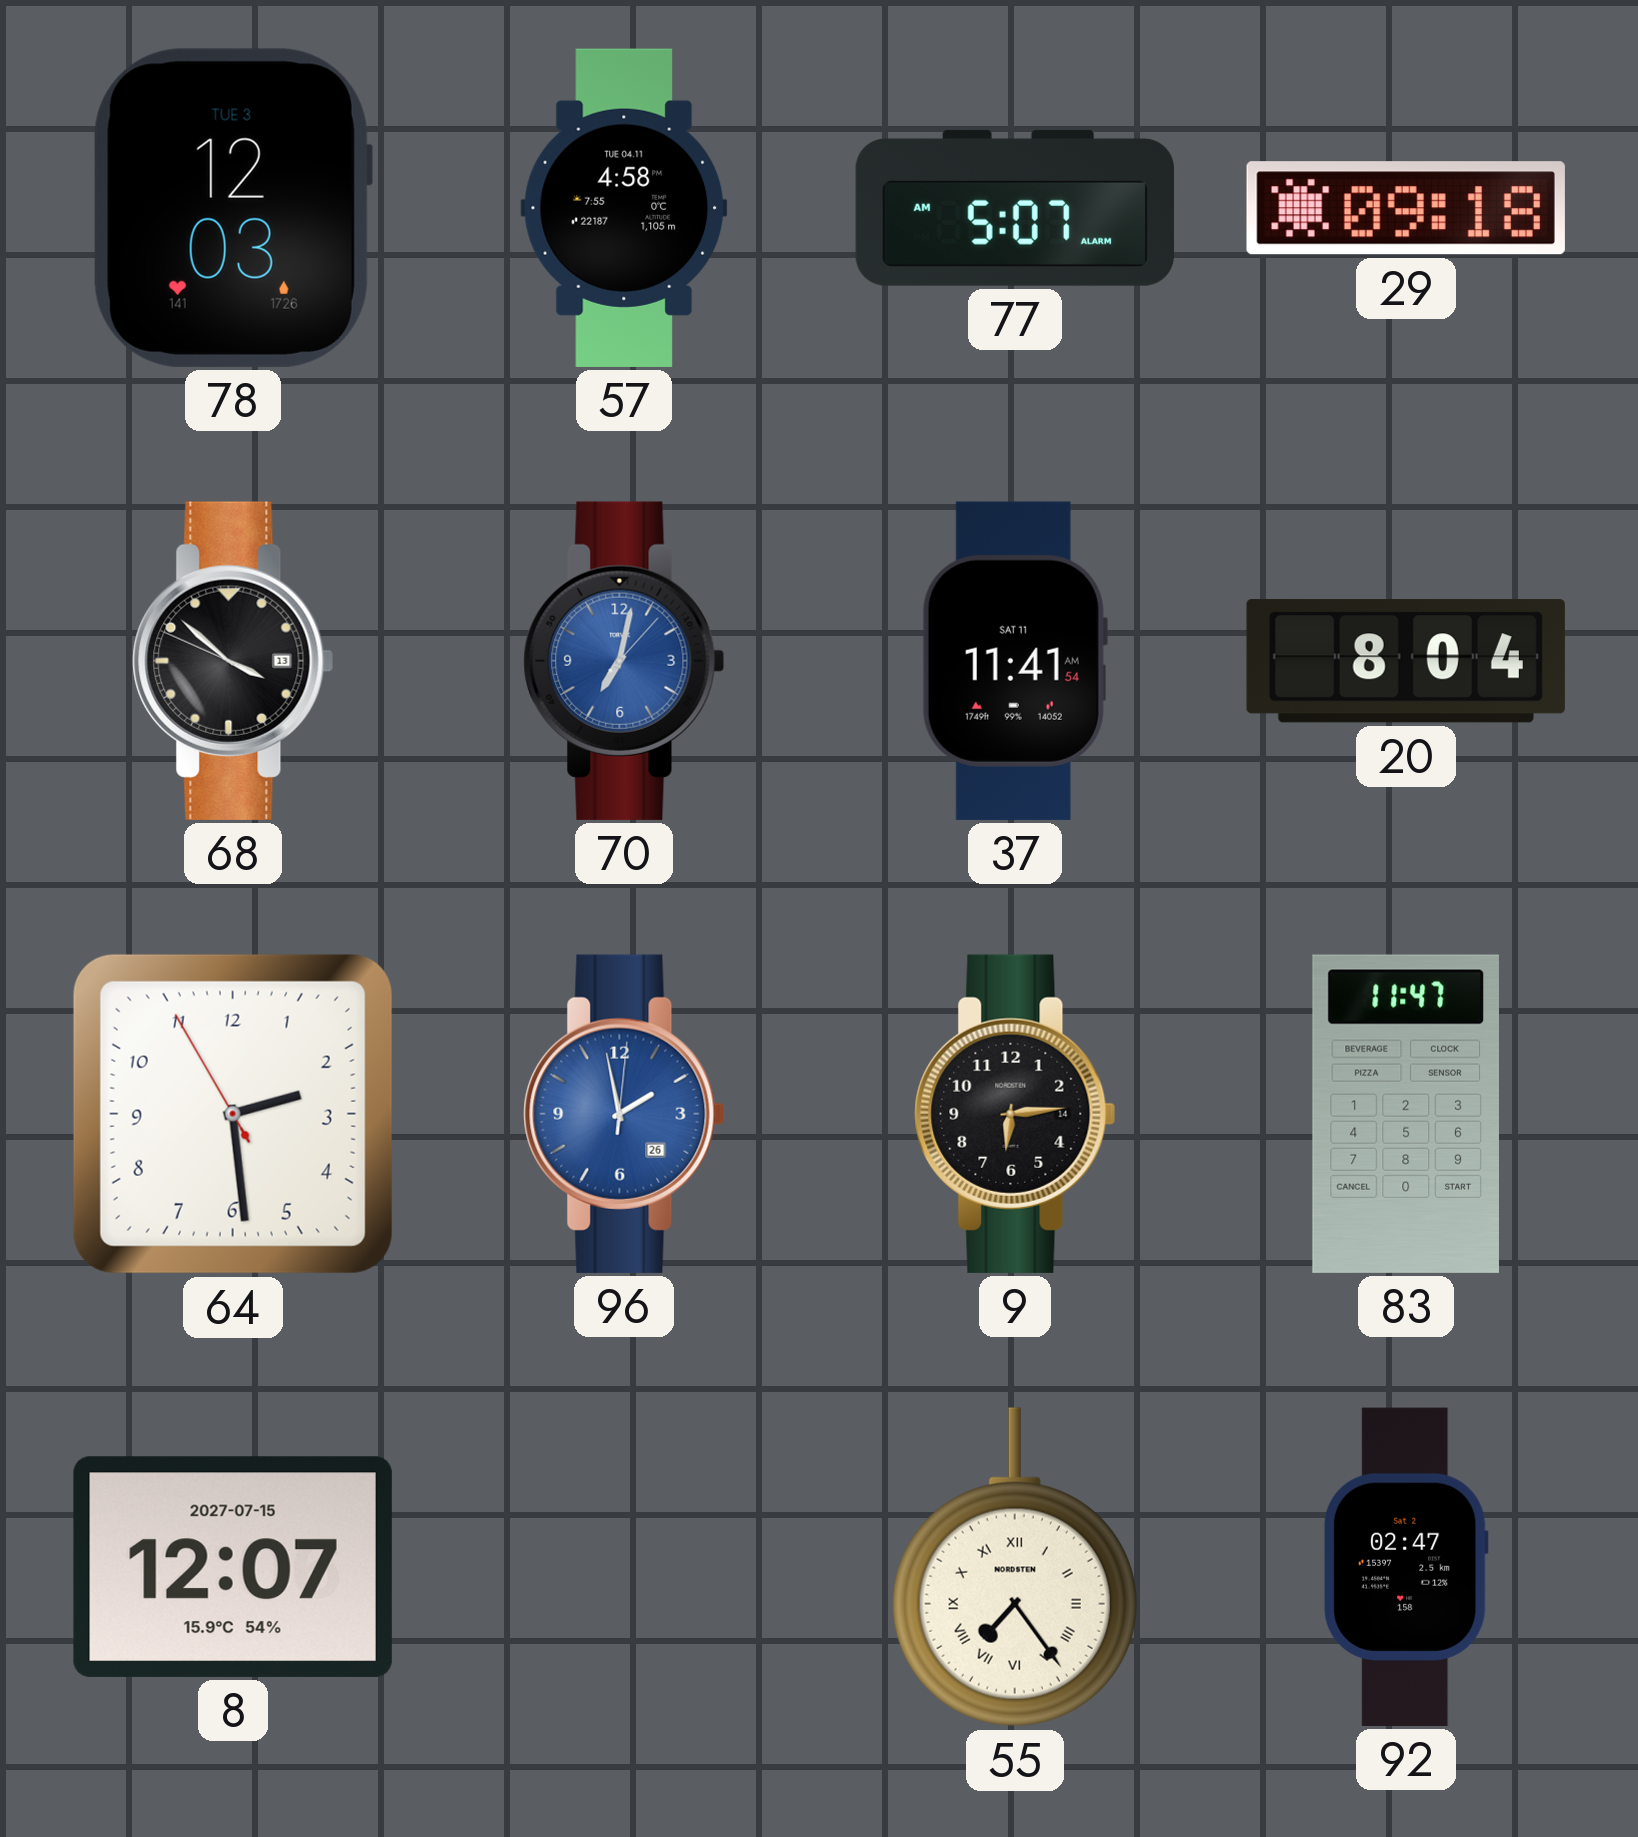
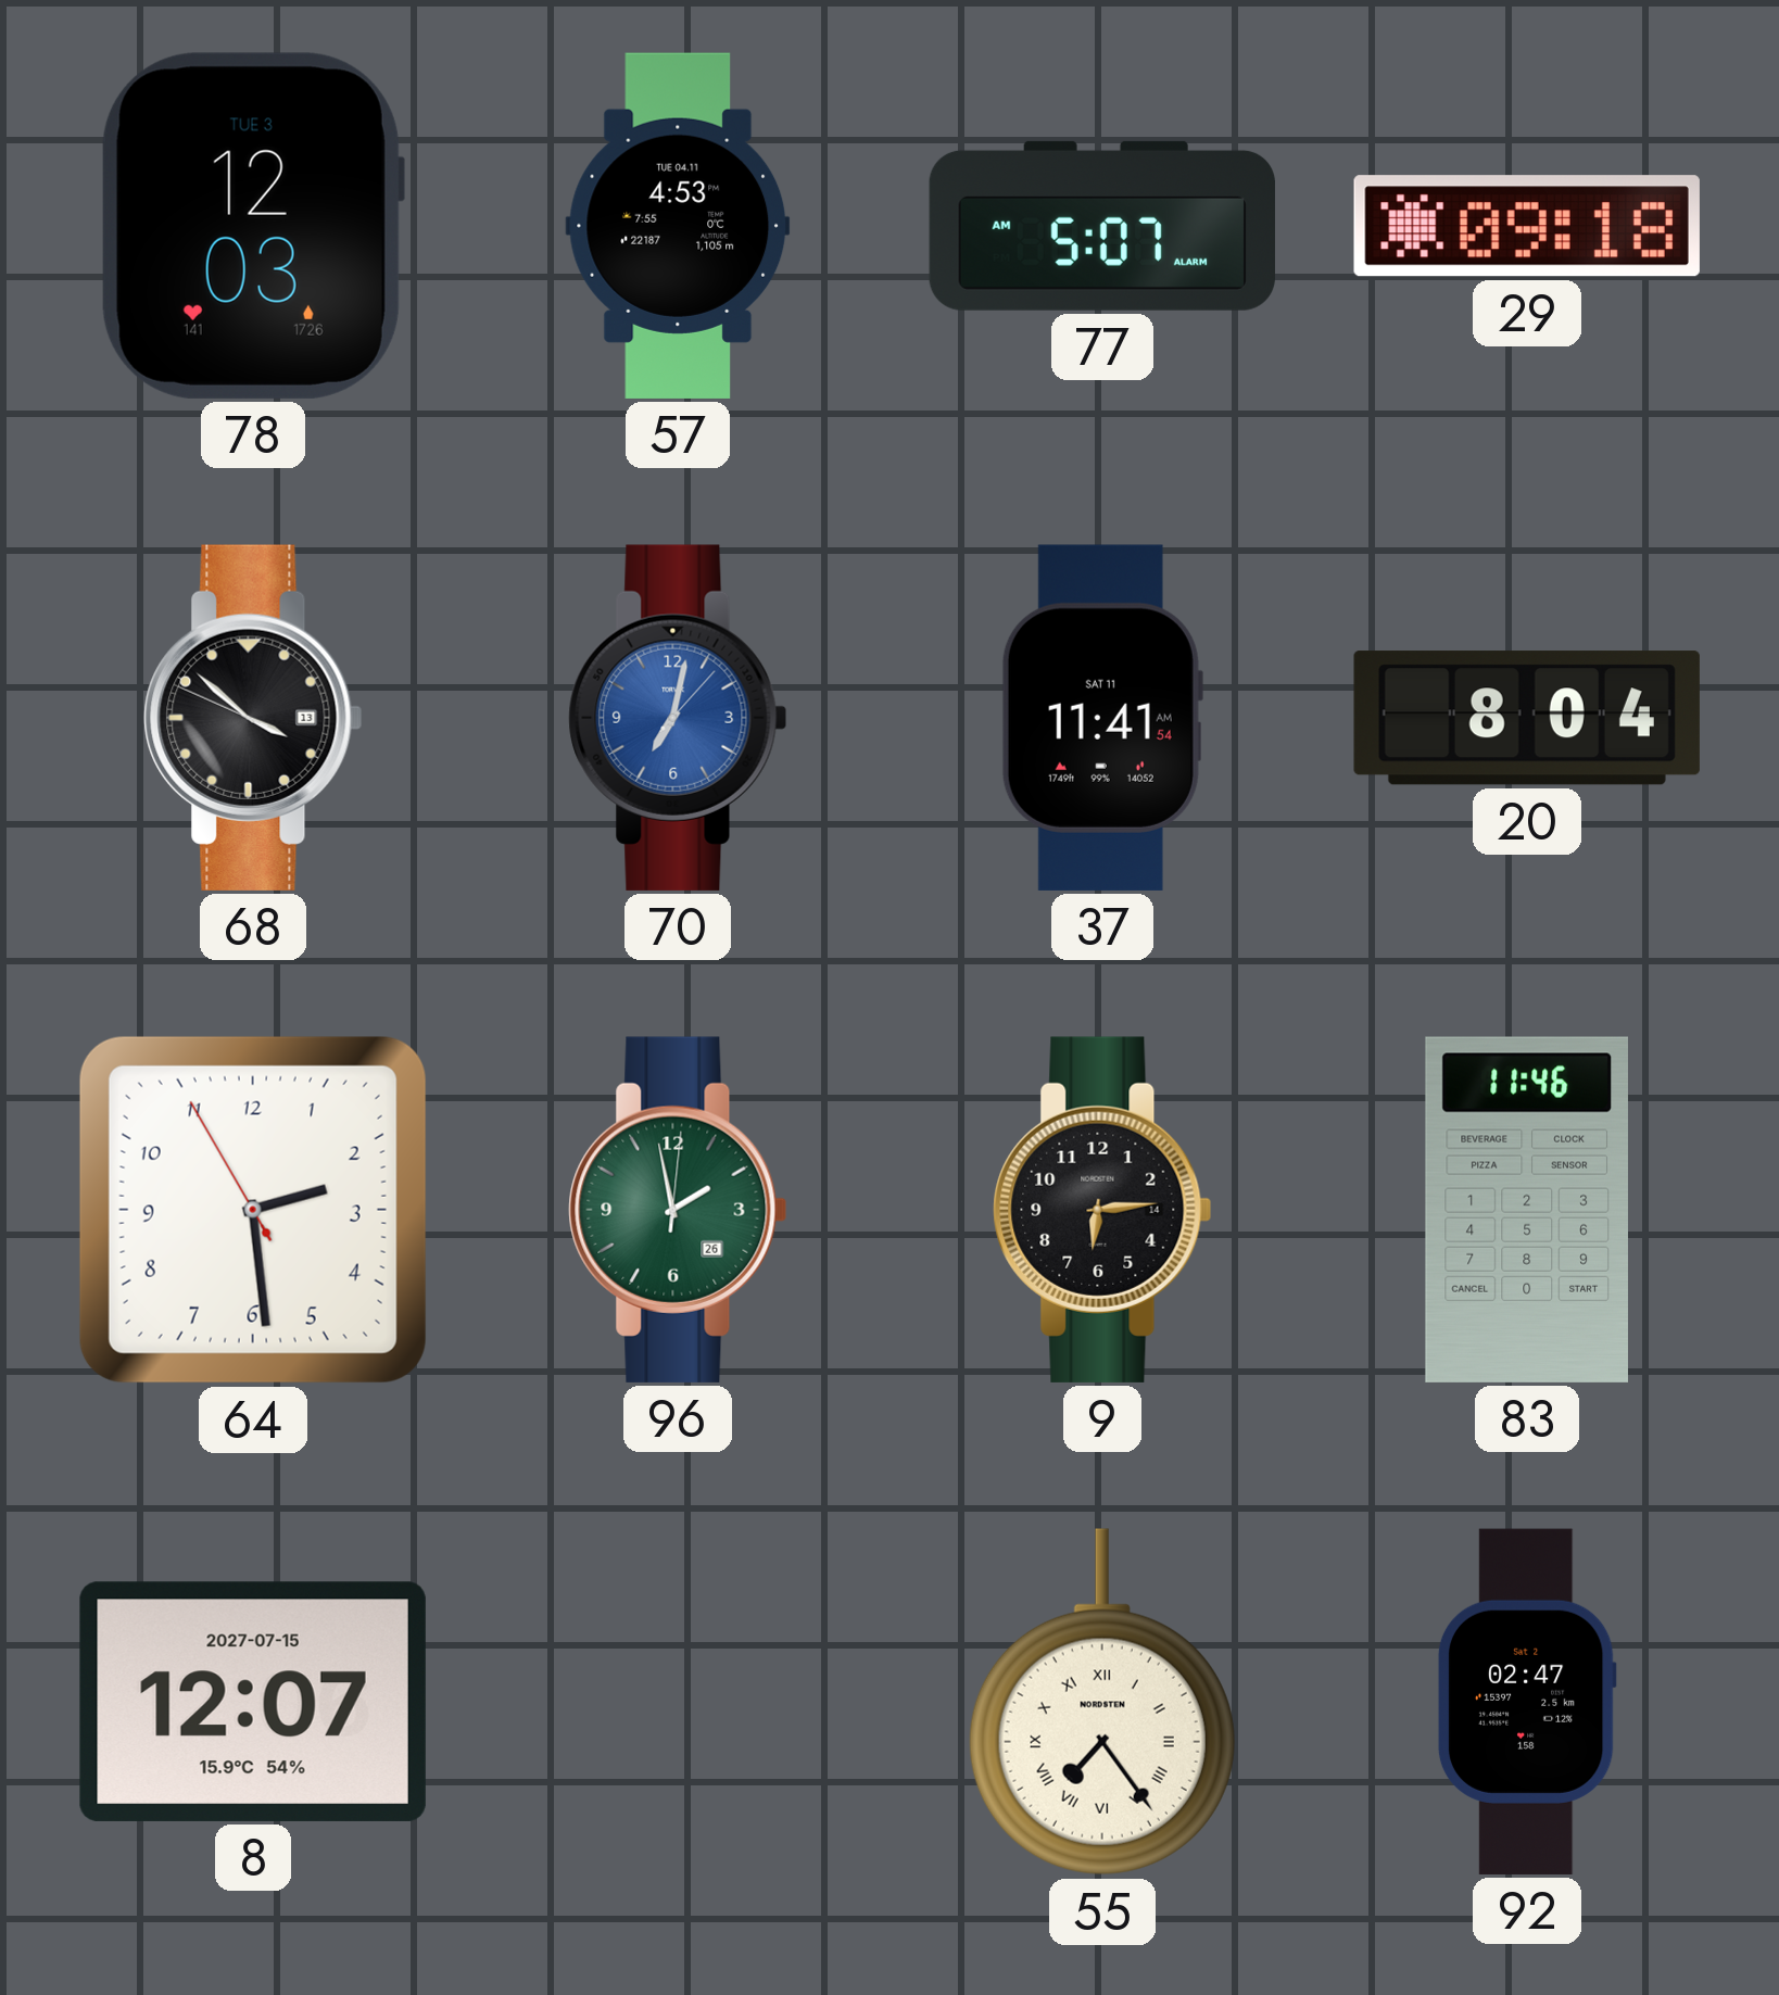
57: 4:58 -> 4:53 (678, 226)
96 dial: blue -> green (678, 1210)
83: 11:47 -> 11:46 (1527, 1210)
